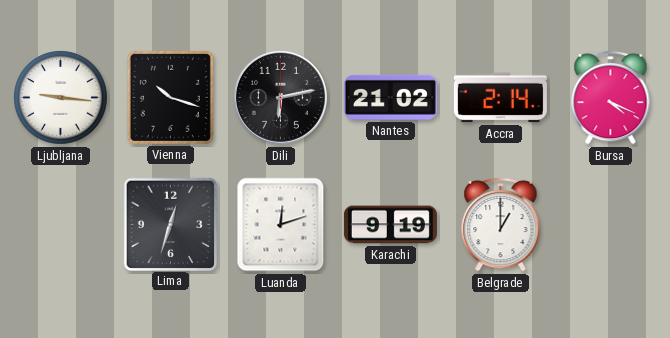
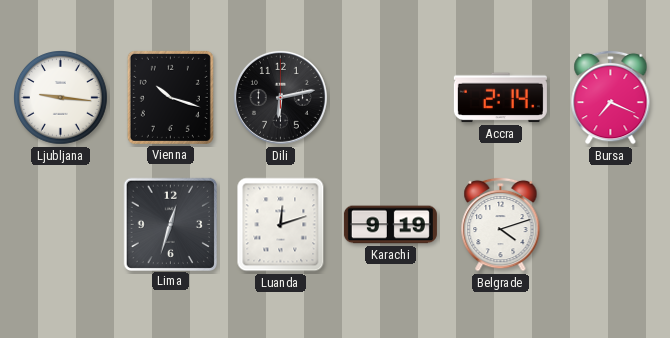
Nantes: 21:02 -> none (390, 97)
Bursa: 4:19 -> 7:19 (611, 97)
Belgrade: 1:00 -> 4:12 (501, 224)
